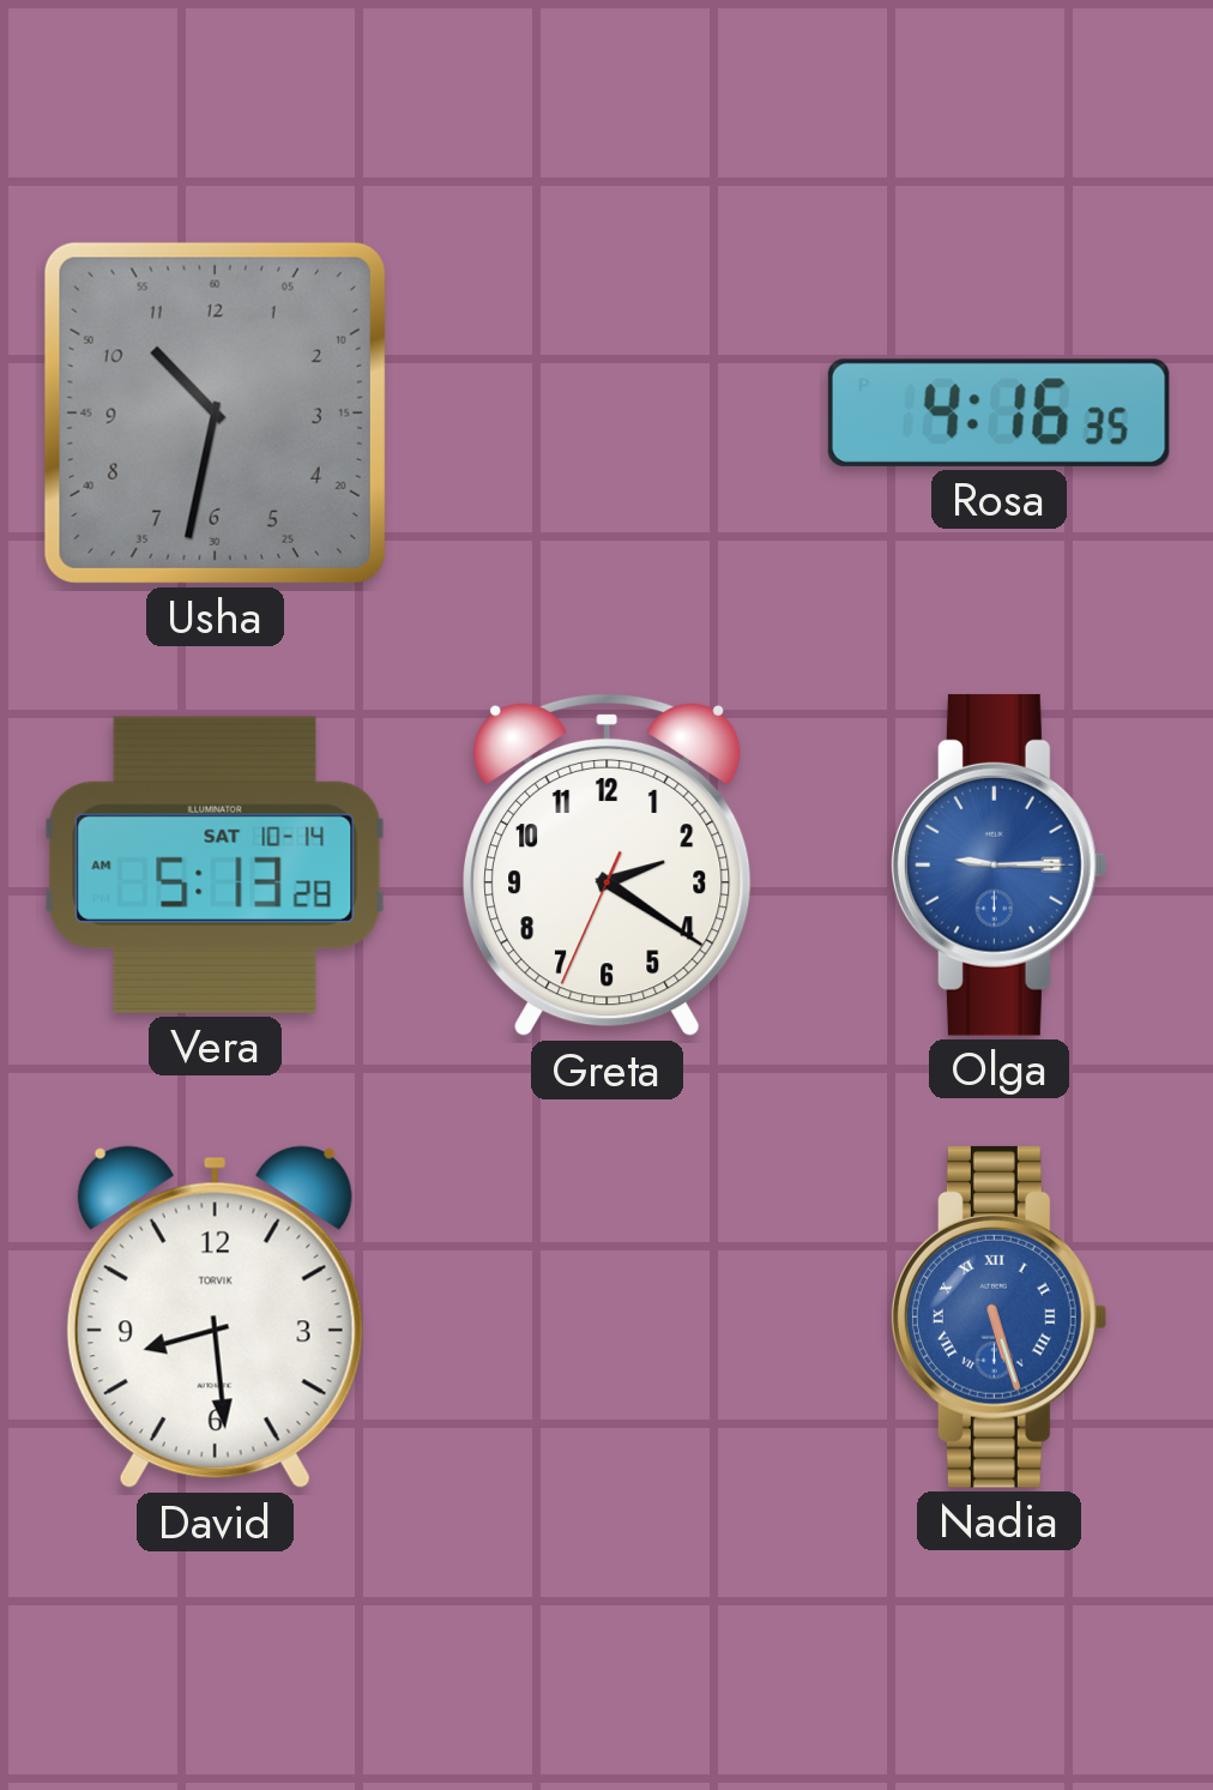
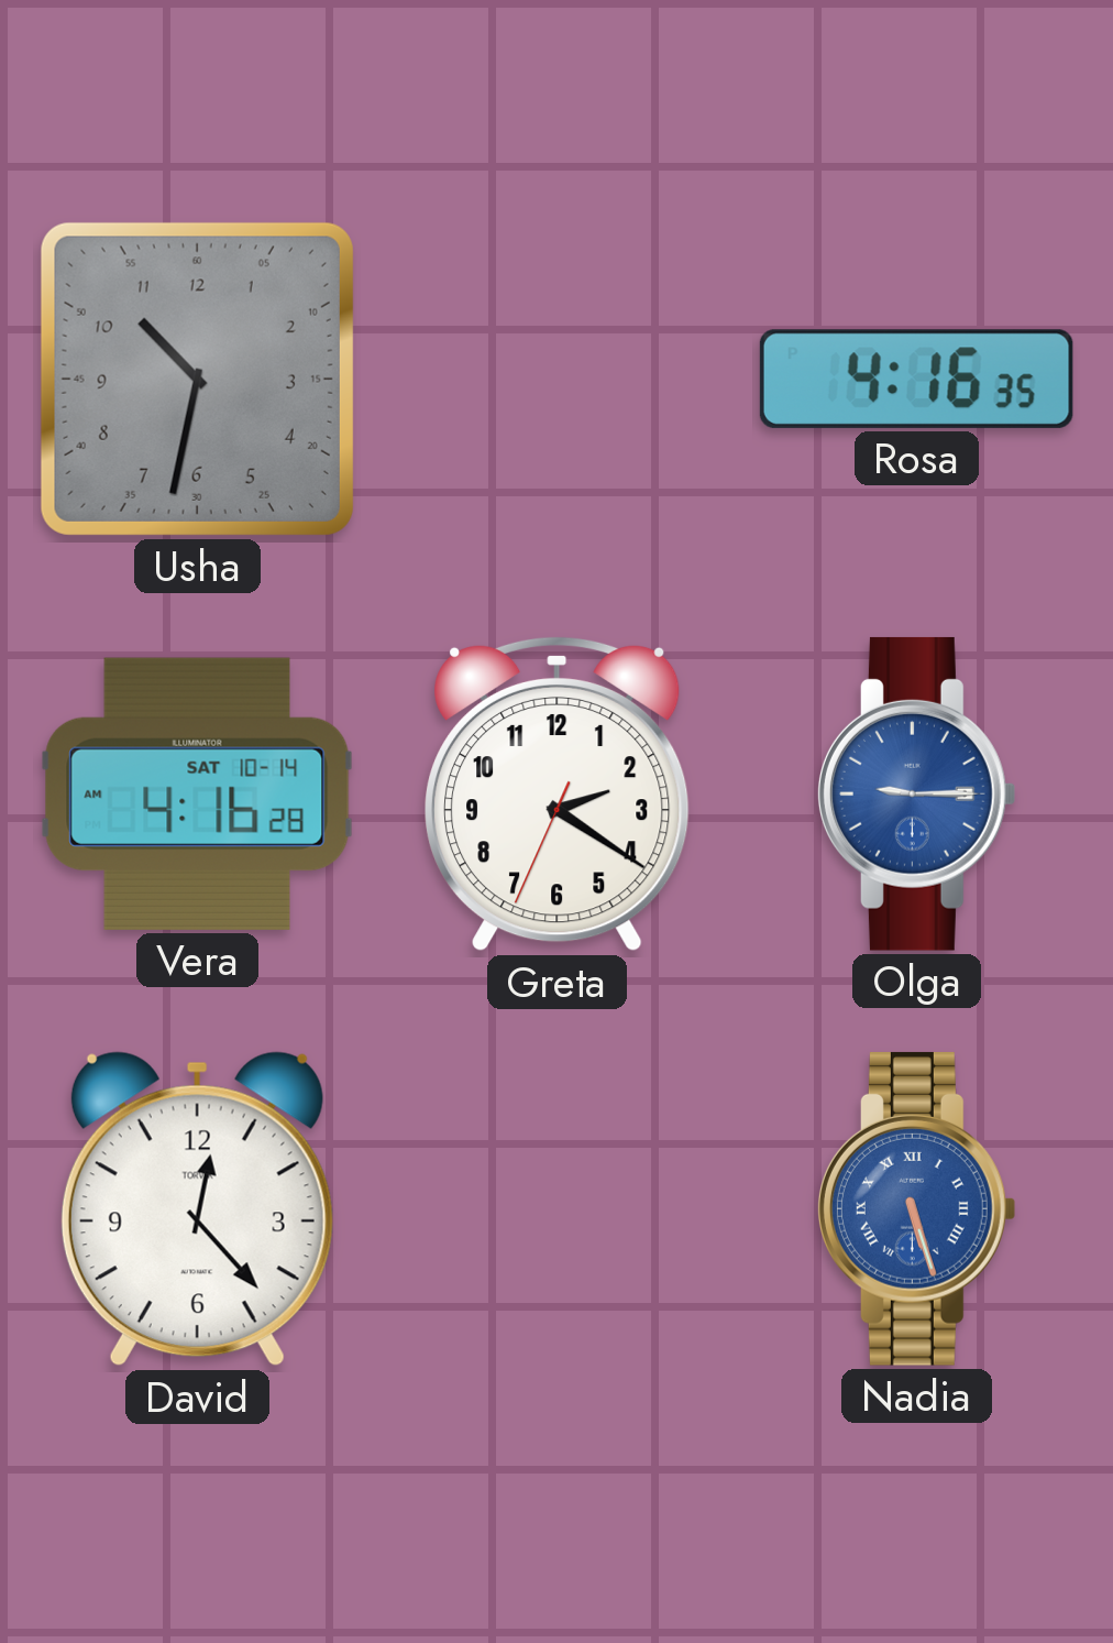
Vera: 5:13 -> 4:16 (197, 793)
David: 8:29 -> 12:23 (197, 1209)
